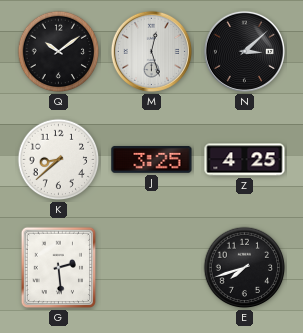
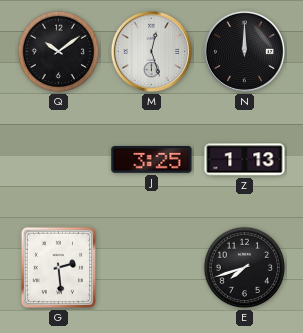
N: 3:08 -> 12:00 (244, 51)
K: 8:38 -> none (59, 160)
Z: 4:25 -> 1:13 (245, 160)
